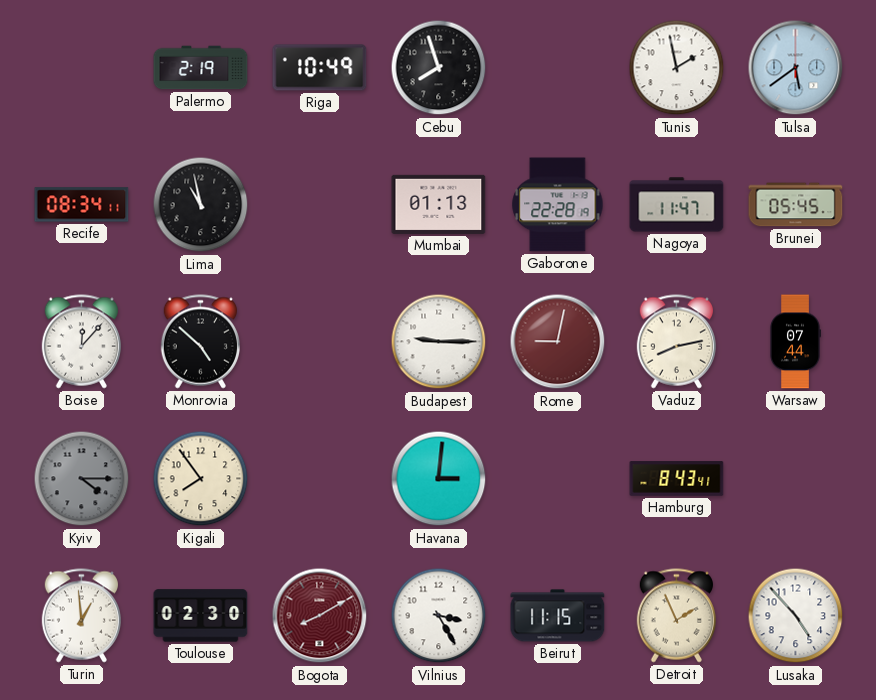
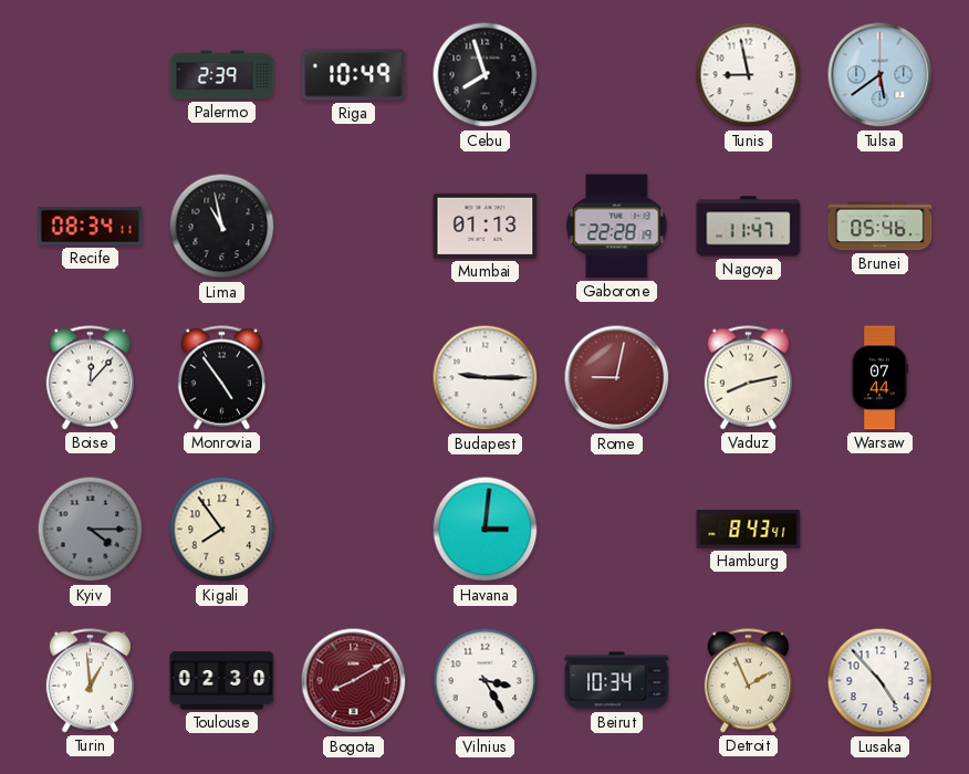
Palermo: 2:19 -> 2:39 (222, 75)
Tunis: 1:58 -> 8:58 (749, 75)
Brunei: 05:45 -> 05:46 (881, 227)
Monrovia: 4:52 -> 4:54 (221, 378)
Beirut: 11:15 -> 10:34 (617, 681)
